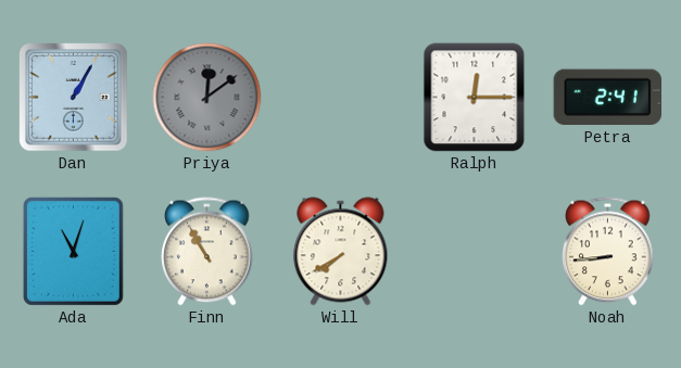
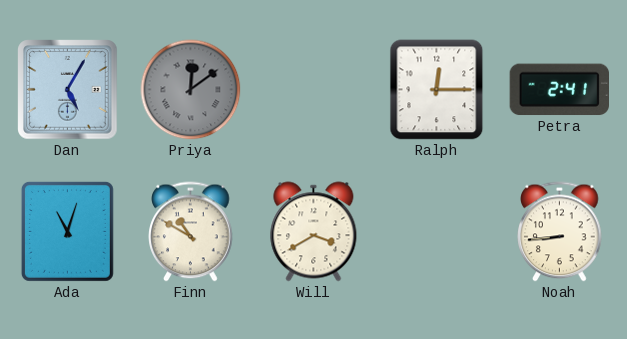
Dan: 1:05 -> 5:05 (68, 90)
Finn: 10:55 -> 10:50 (191, 232)
Will: 7:40 -> 3:40 (314, 232)
